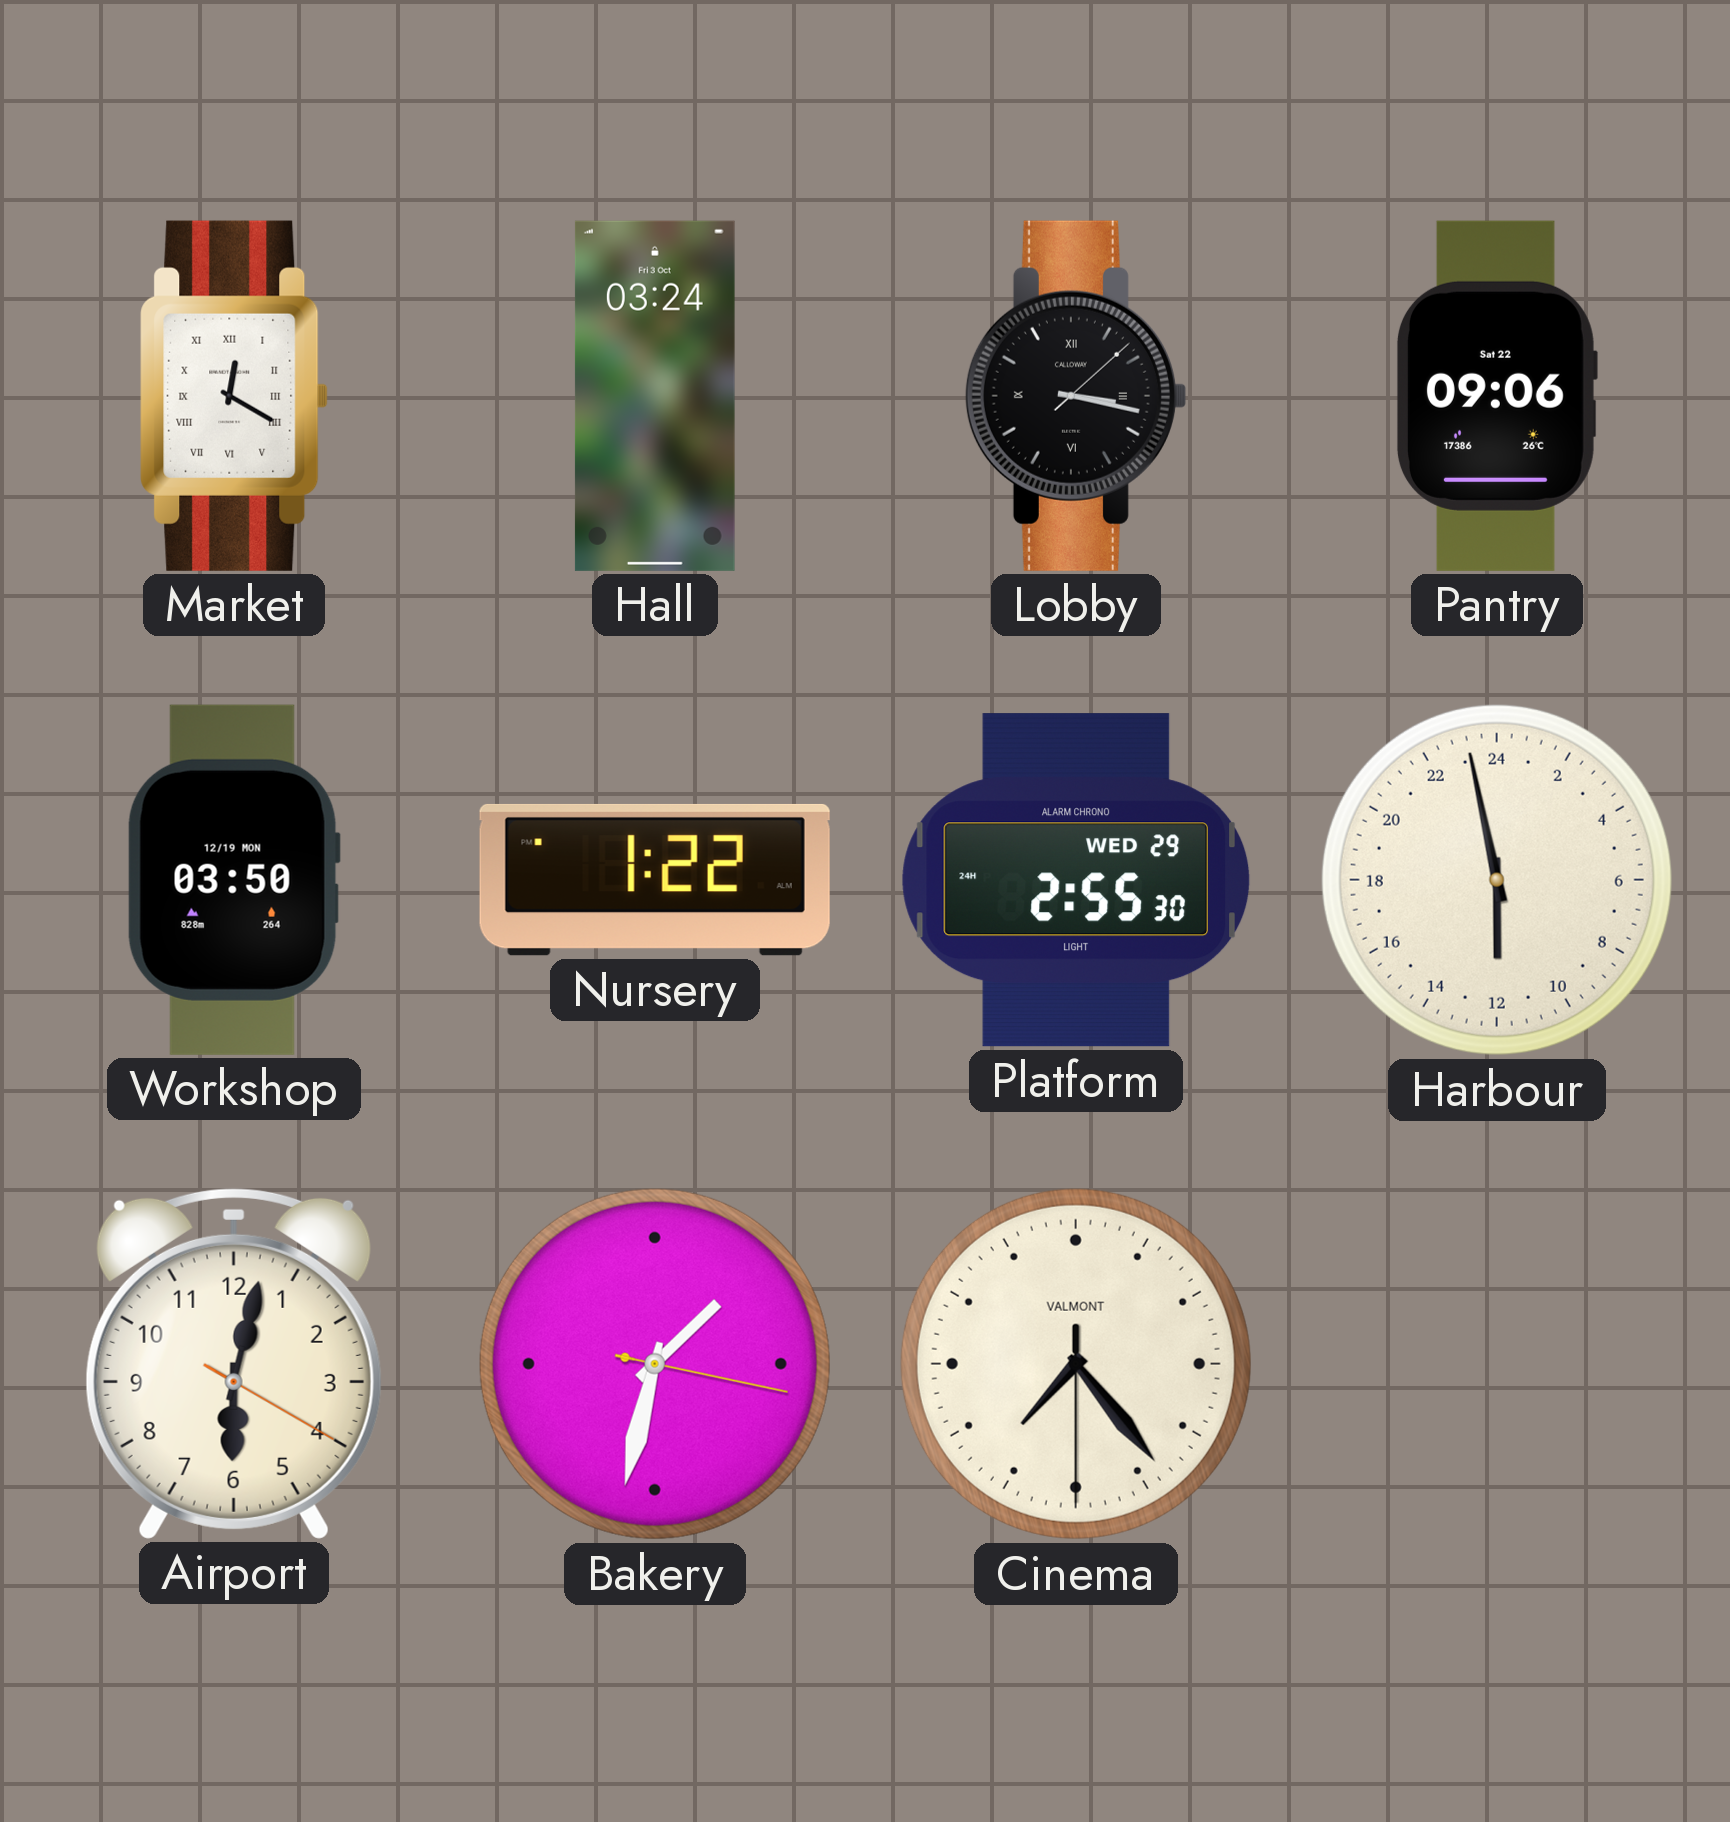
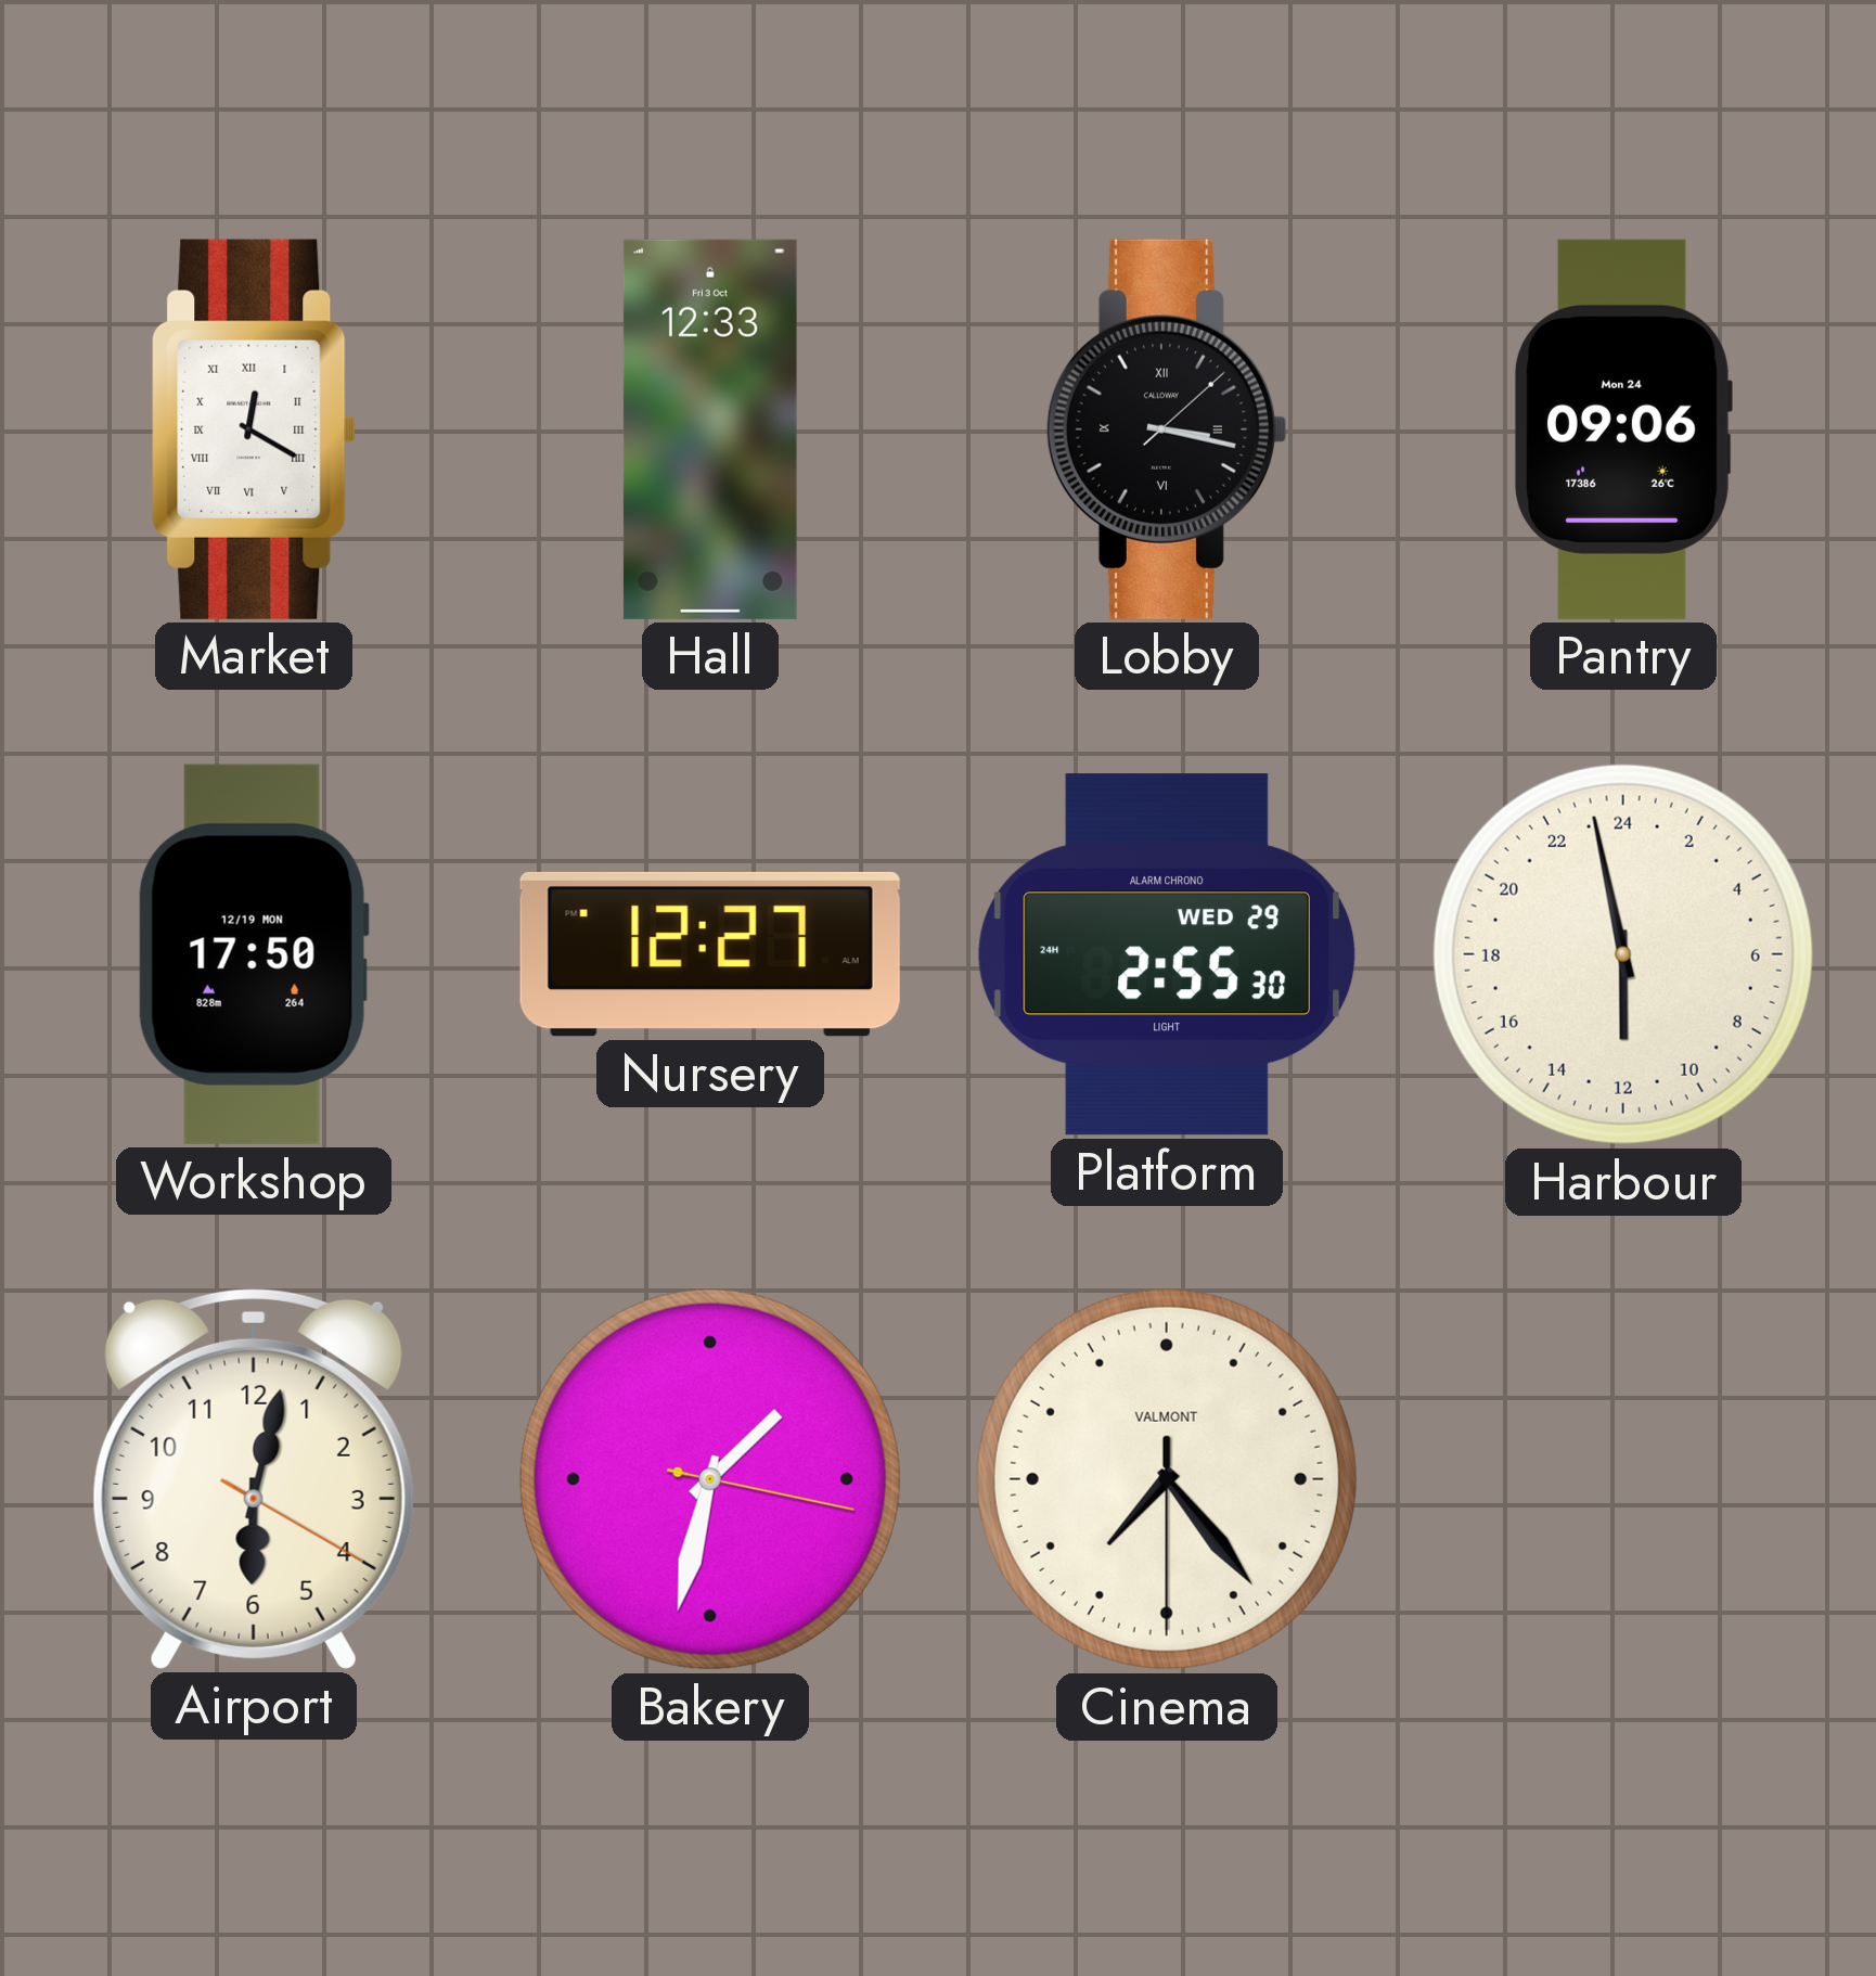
Hall: 03:24 -> 12:33 (710, 429)
Pantry date: Sat 22 -> Mon 24 (1622, 429)
Workshop: 03:50 -> 17:50 (254, 954)
Nursery: 1:22 -> 12:27 (710, 954)
